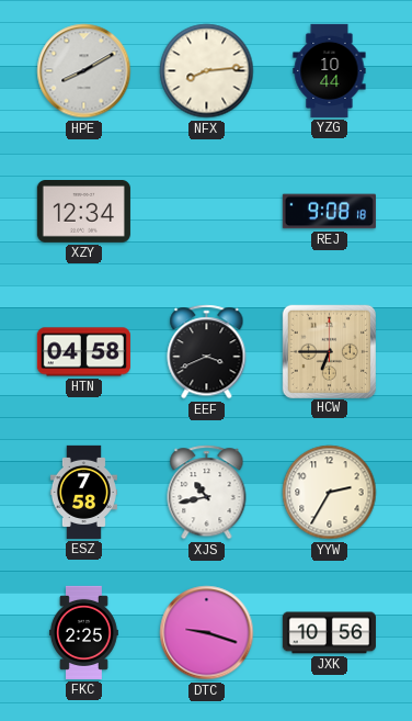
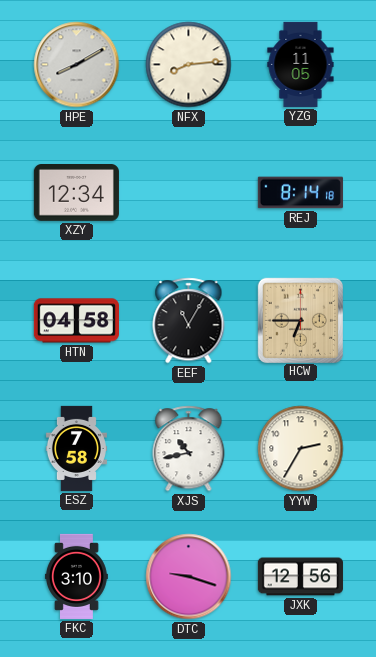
YZG: 10:44 -> 11:05 (301, 64)
REJ: 9:08 -> 8:14 (300, 193)
EEF: 3:41 -> 11:05 (189, 321)
FKC: 2:25 -> 3:10 (76, 576)
JXK: 10:56 -> 12:56 (300, 577)
